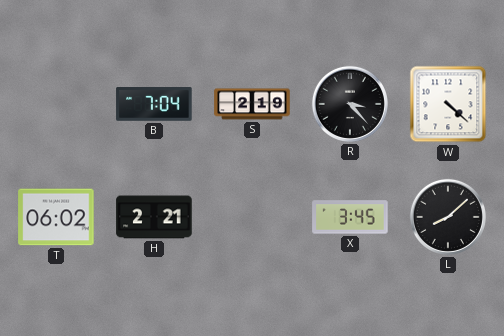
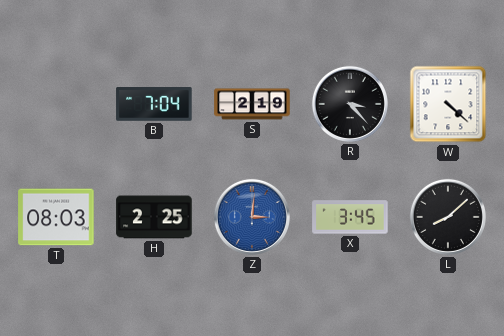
T: 06:02 -> 08:03 (56, 217)
H: 2:21 -> 2:25 (154, 217)
Z: none -> 3:01 (252, 217)
